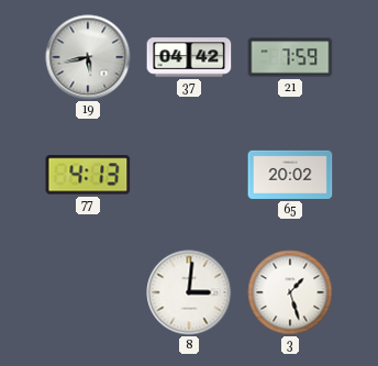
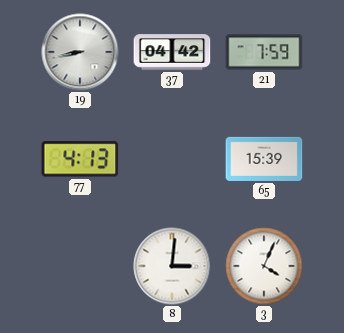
19: 5:43 -> 8:43 (80, 52)
65: 20:02 -> 15:39 (264, 159)
3: 1:27 -> 4:04 (264, 266)
